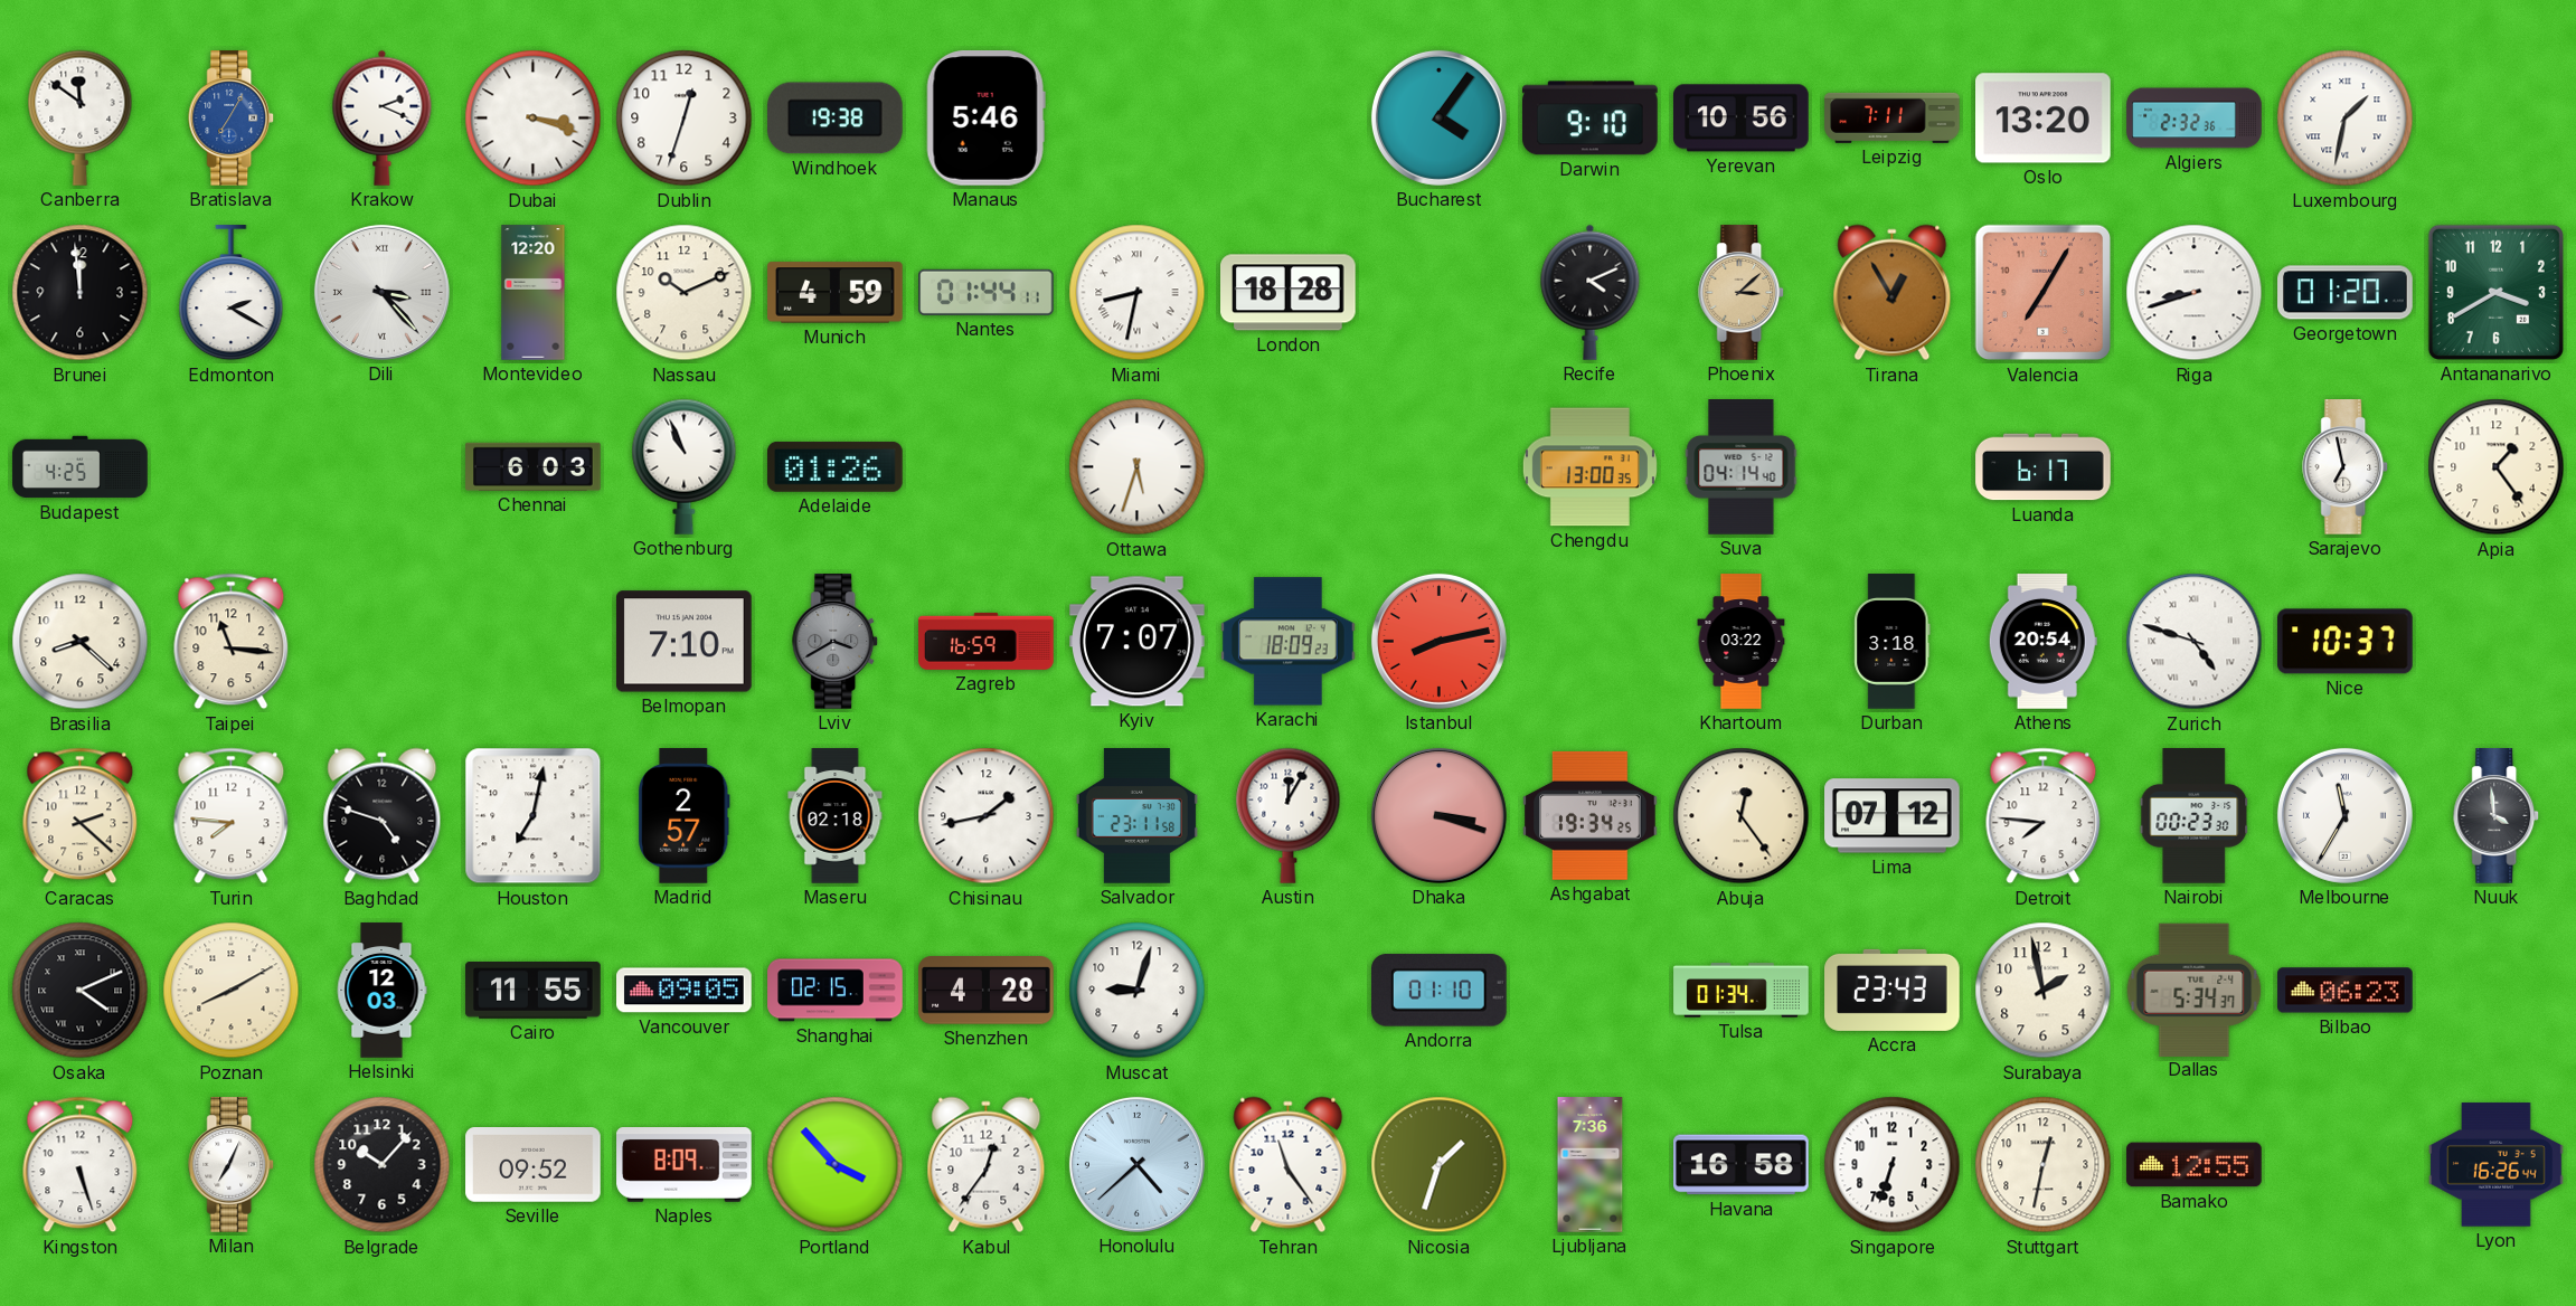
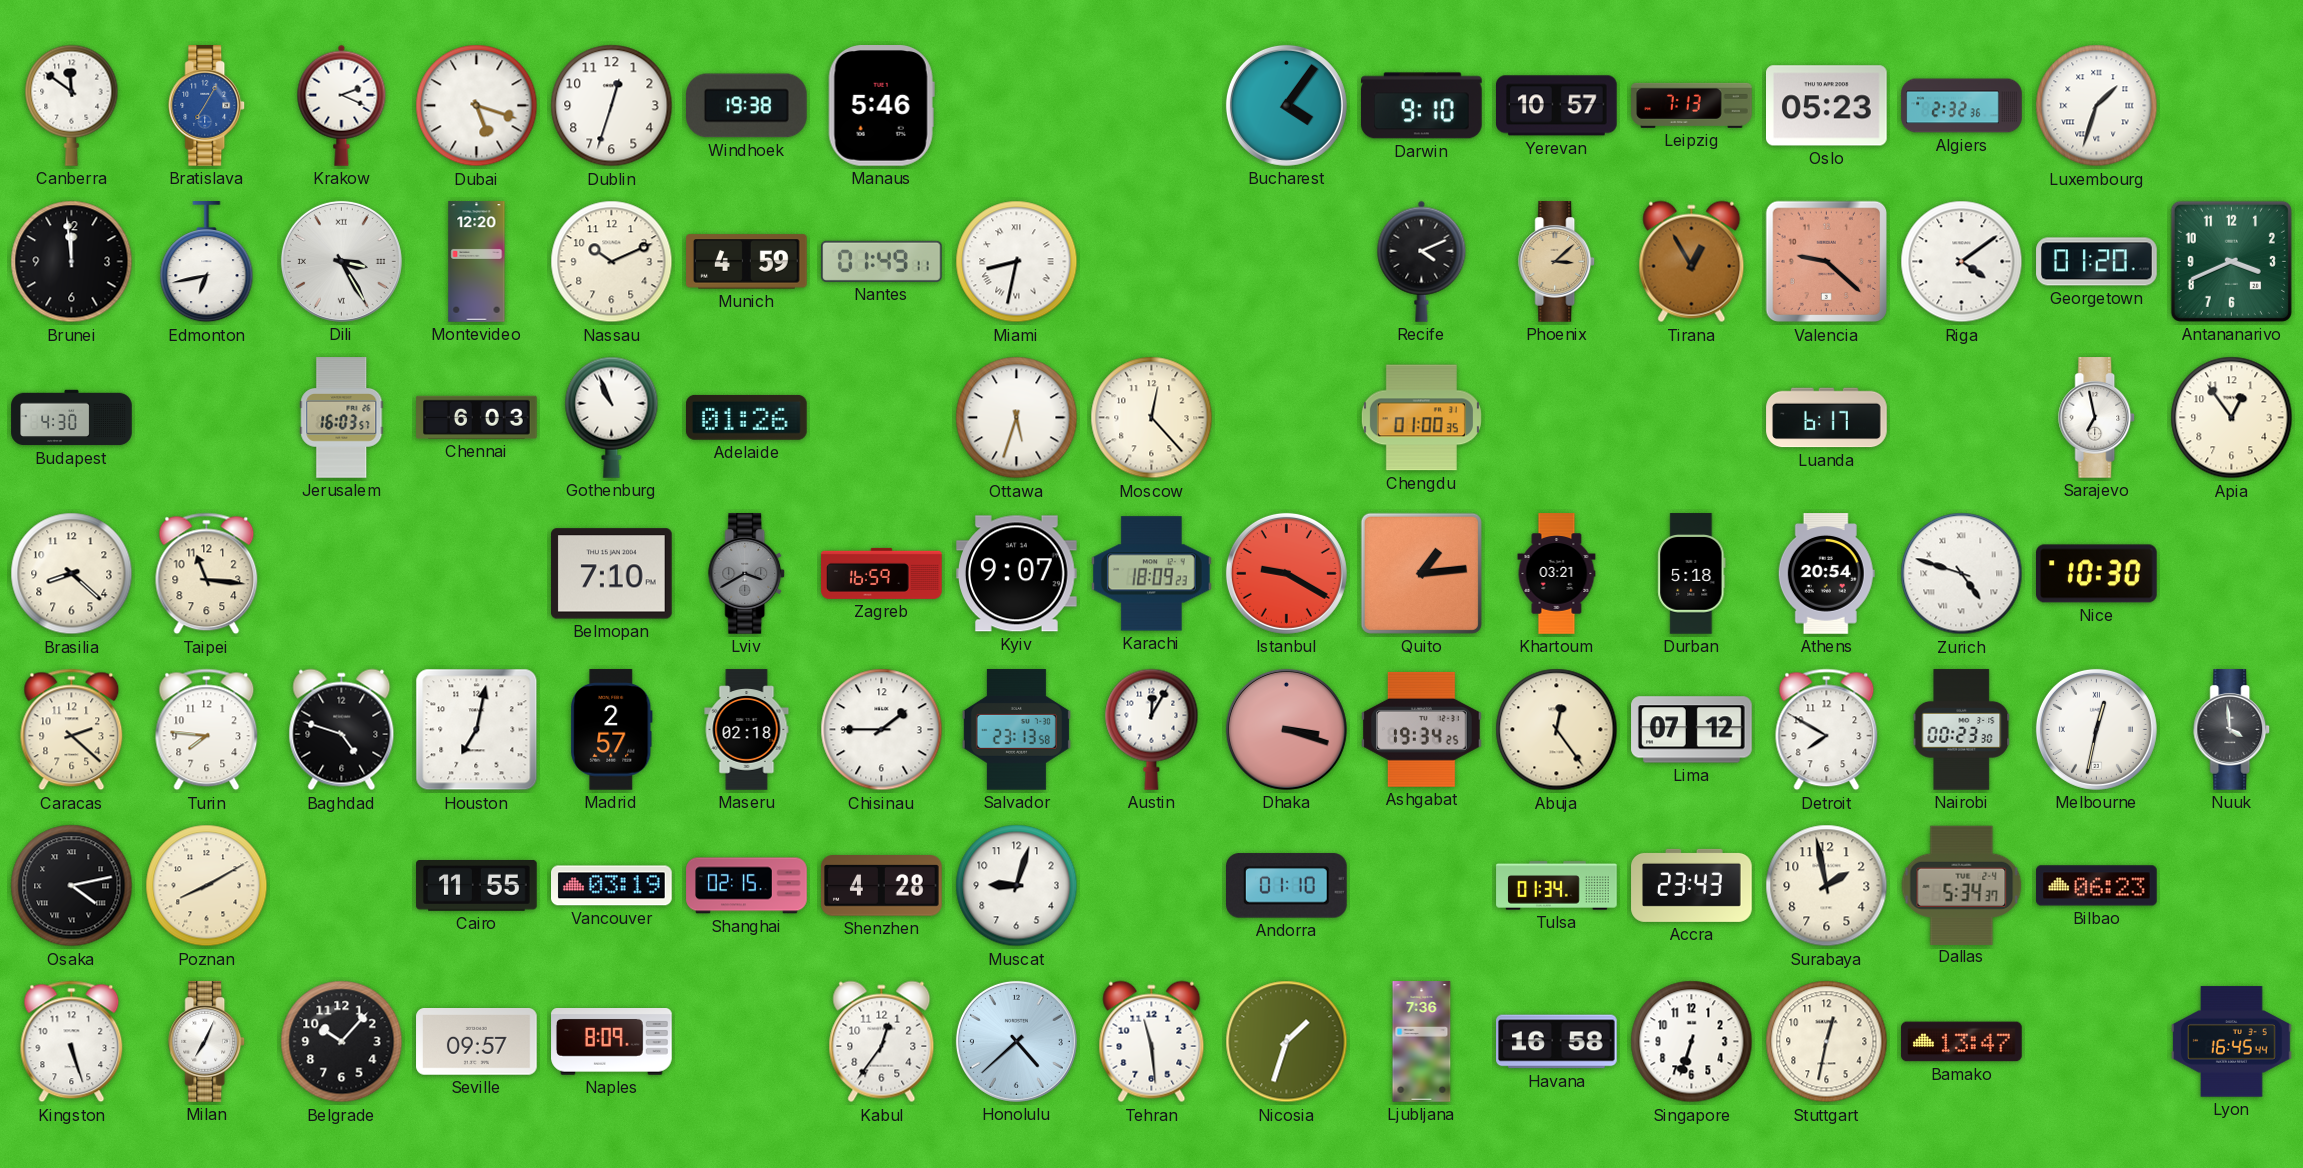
Dubai: 3:18 -> 5:18 (477, 106)
Yerevan: 10:56 -> 10:57 (1557, 106)
Leipzig: 7:11 -> 7:13 (1692, 105)
Oslo: 13:20 -> 05:23 (1827, 106)
Luxembourg: 1:32 -> 1:33 (2097, 106)
Edmonton: 2:20 -> 6:43 (207, 262)
Dili: 3:23 -> 3:25 (341, 261)
Nantes: 01:44 -> 01:49 (882, 261)
London: 18:28 -> none (1289, 293)
Valencia: 7:05 -> 9:22 (1827, 262)
Riga: 8:42 -> 4:09 (1962, 262)
Antananarivo: 3:40 -> 3:41 (2231, 261)
Budapest: 4:25 -> 4:30 (72, 418)
Jerusalem: none -> 16:03 (342, 418)
Moscow: none -> 12:23 (1152, 418)
Chengdu: 13:00 -> 01:00 (1421, 418)
Suva: 04:14 -> none (1742, 467)
Apia: 1:24 -> 12:54 (2232, 418)
Kyiv: 7:07 -> 9:07 (1017, 574)
Istanbul: 8:13 -> 9:20 (1286, 573)
Quito: none -> 1:14 (1421, 573)
Khartoum: 03:22 -> 03:21 (1557, 574)
Durban: 3:18 -> 5:18 (1692, 574)
Nice: 10:37 -> 10:30 (2097, 574)
Chisinau: 1:43 -> 1:45 (882, 730)
Salvador: 23:11 -> 23:13 (1016, 730)
Detroit: 7:46 -> 7:50 (1827, 730)
Melbourne: 11:35 -> 12:32 (2096, 729)
Osaka: 4:11 -> 4:13 (72, 886)
Helsinki: 12:03 -> none (381, 991)
Vancouver: 09:05 -> 03:19 (612, 886)
Seville: 09:52 -> 09:57 (477, 1042)
Portland: 3:53 -> none (836, 1165)
Tehran: 11:24 -> 11:29 (1152, 1042)
Bamako: 12:55 -> 13:47 (1962, 1042)
Lyon: 16:26 -> 16:45 (2232, 1042)
